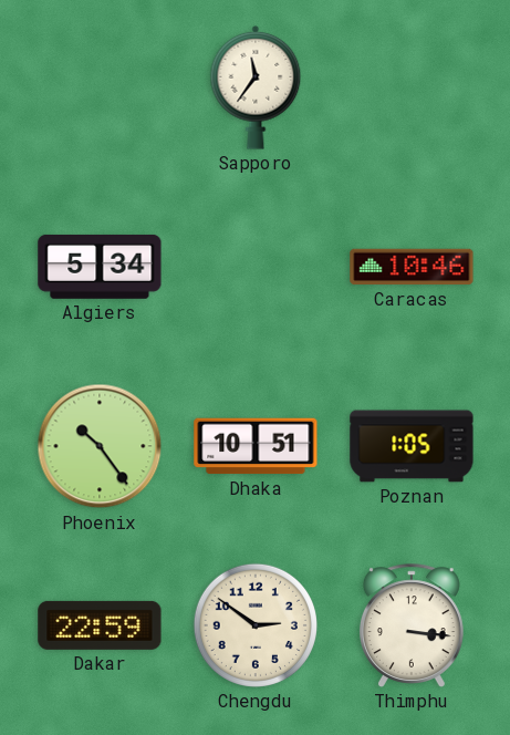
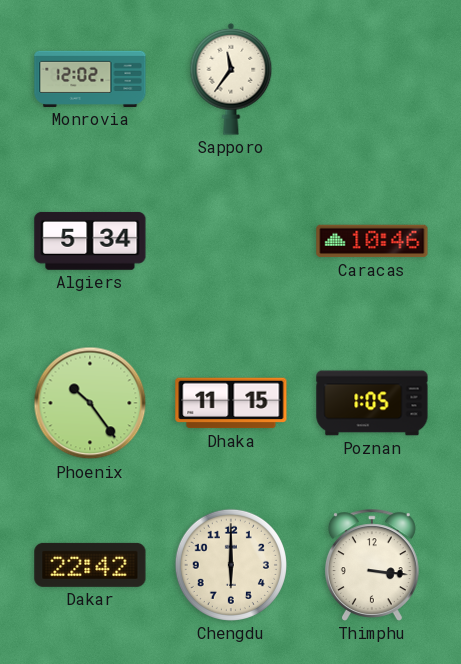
Monrovia: none -> 12:02 (90, 79)
Dhaka: 10:51 -> 11:15 (231, 403)
Dakar: 22:59 -> 22:42 (90, 565)
Chengdu: 2:51 -> 6:00 (231, 565)
